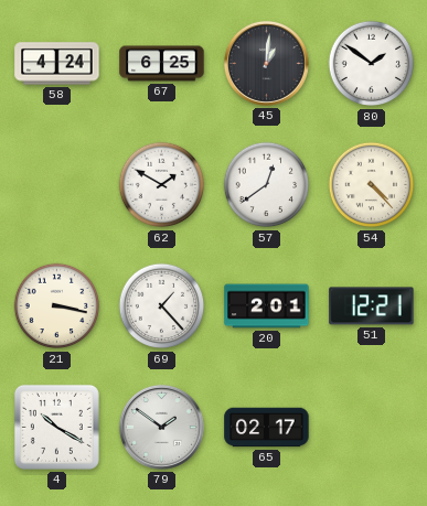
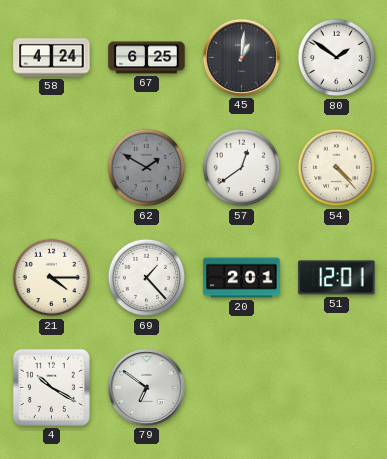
62 dial: white -> grey (147, 168)
21: 3:17 -> 4:15 (52, 278)
51: 12:21 -> 12:01 (337, 278)
79: 1:51 -> 6:51 (146, 387)
65: 02:17 -> none (267, 428)
